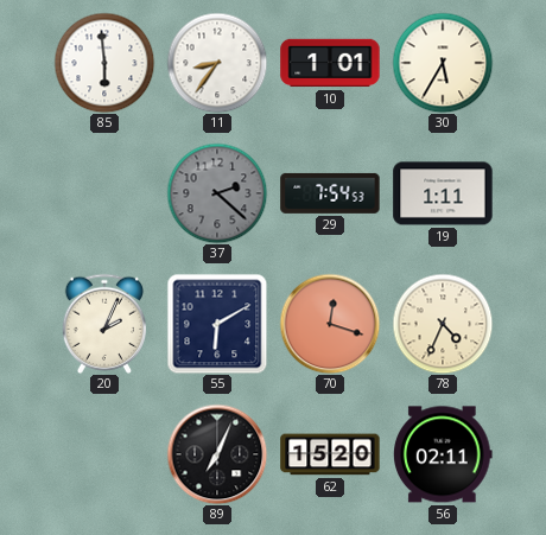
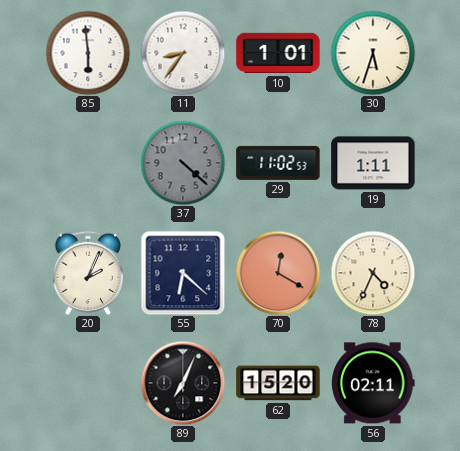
30: 5:35 -> 5:33 (373, 53)
37: 2:22 -> 4:22 (183, 163)
29: 7:54 -> 11:02 (278, 163)
55: 6:10 -> 6:22 (183, 273)
70: 12:18 -> 12:20 (278, 273)
